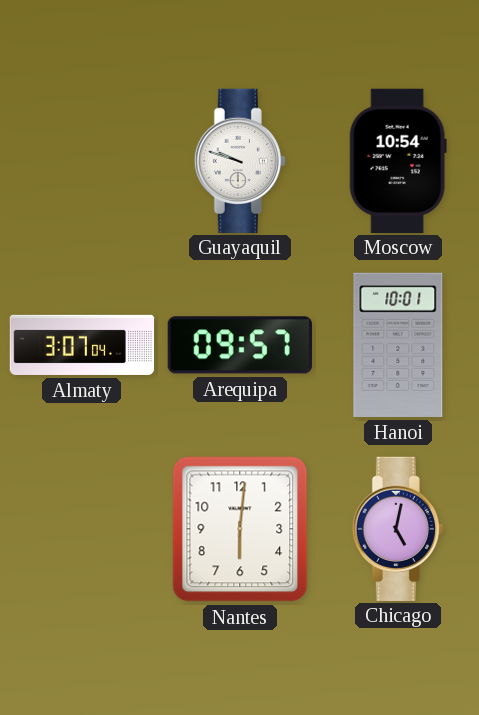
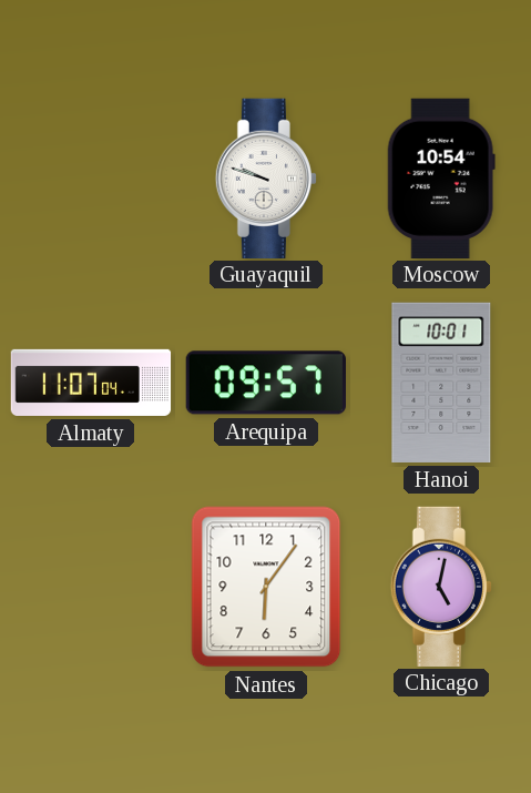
Almaty: 3:07 -> 11:07 (91, 383)
Nantes: 6:01 -> 6:06 (266, 587)
